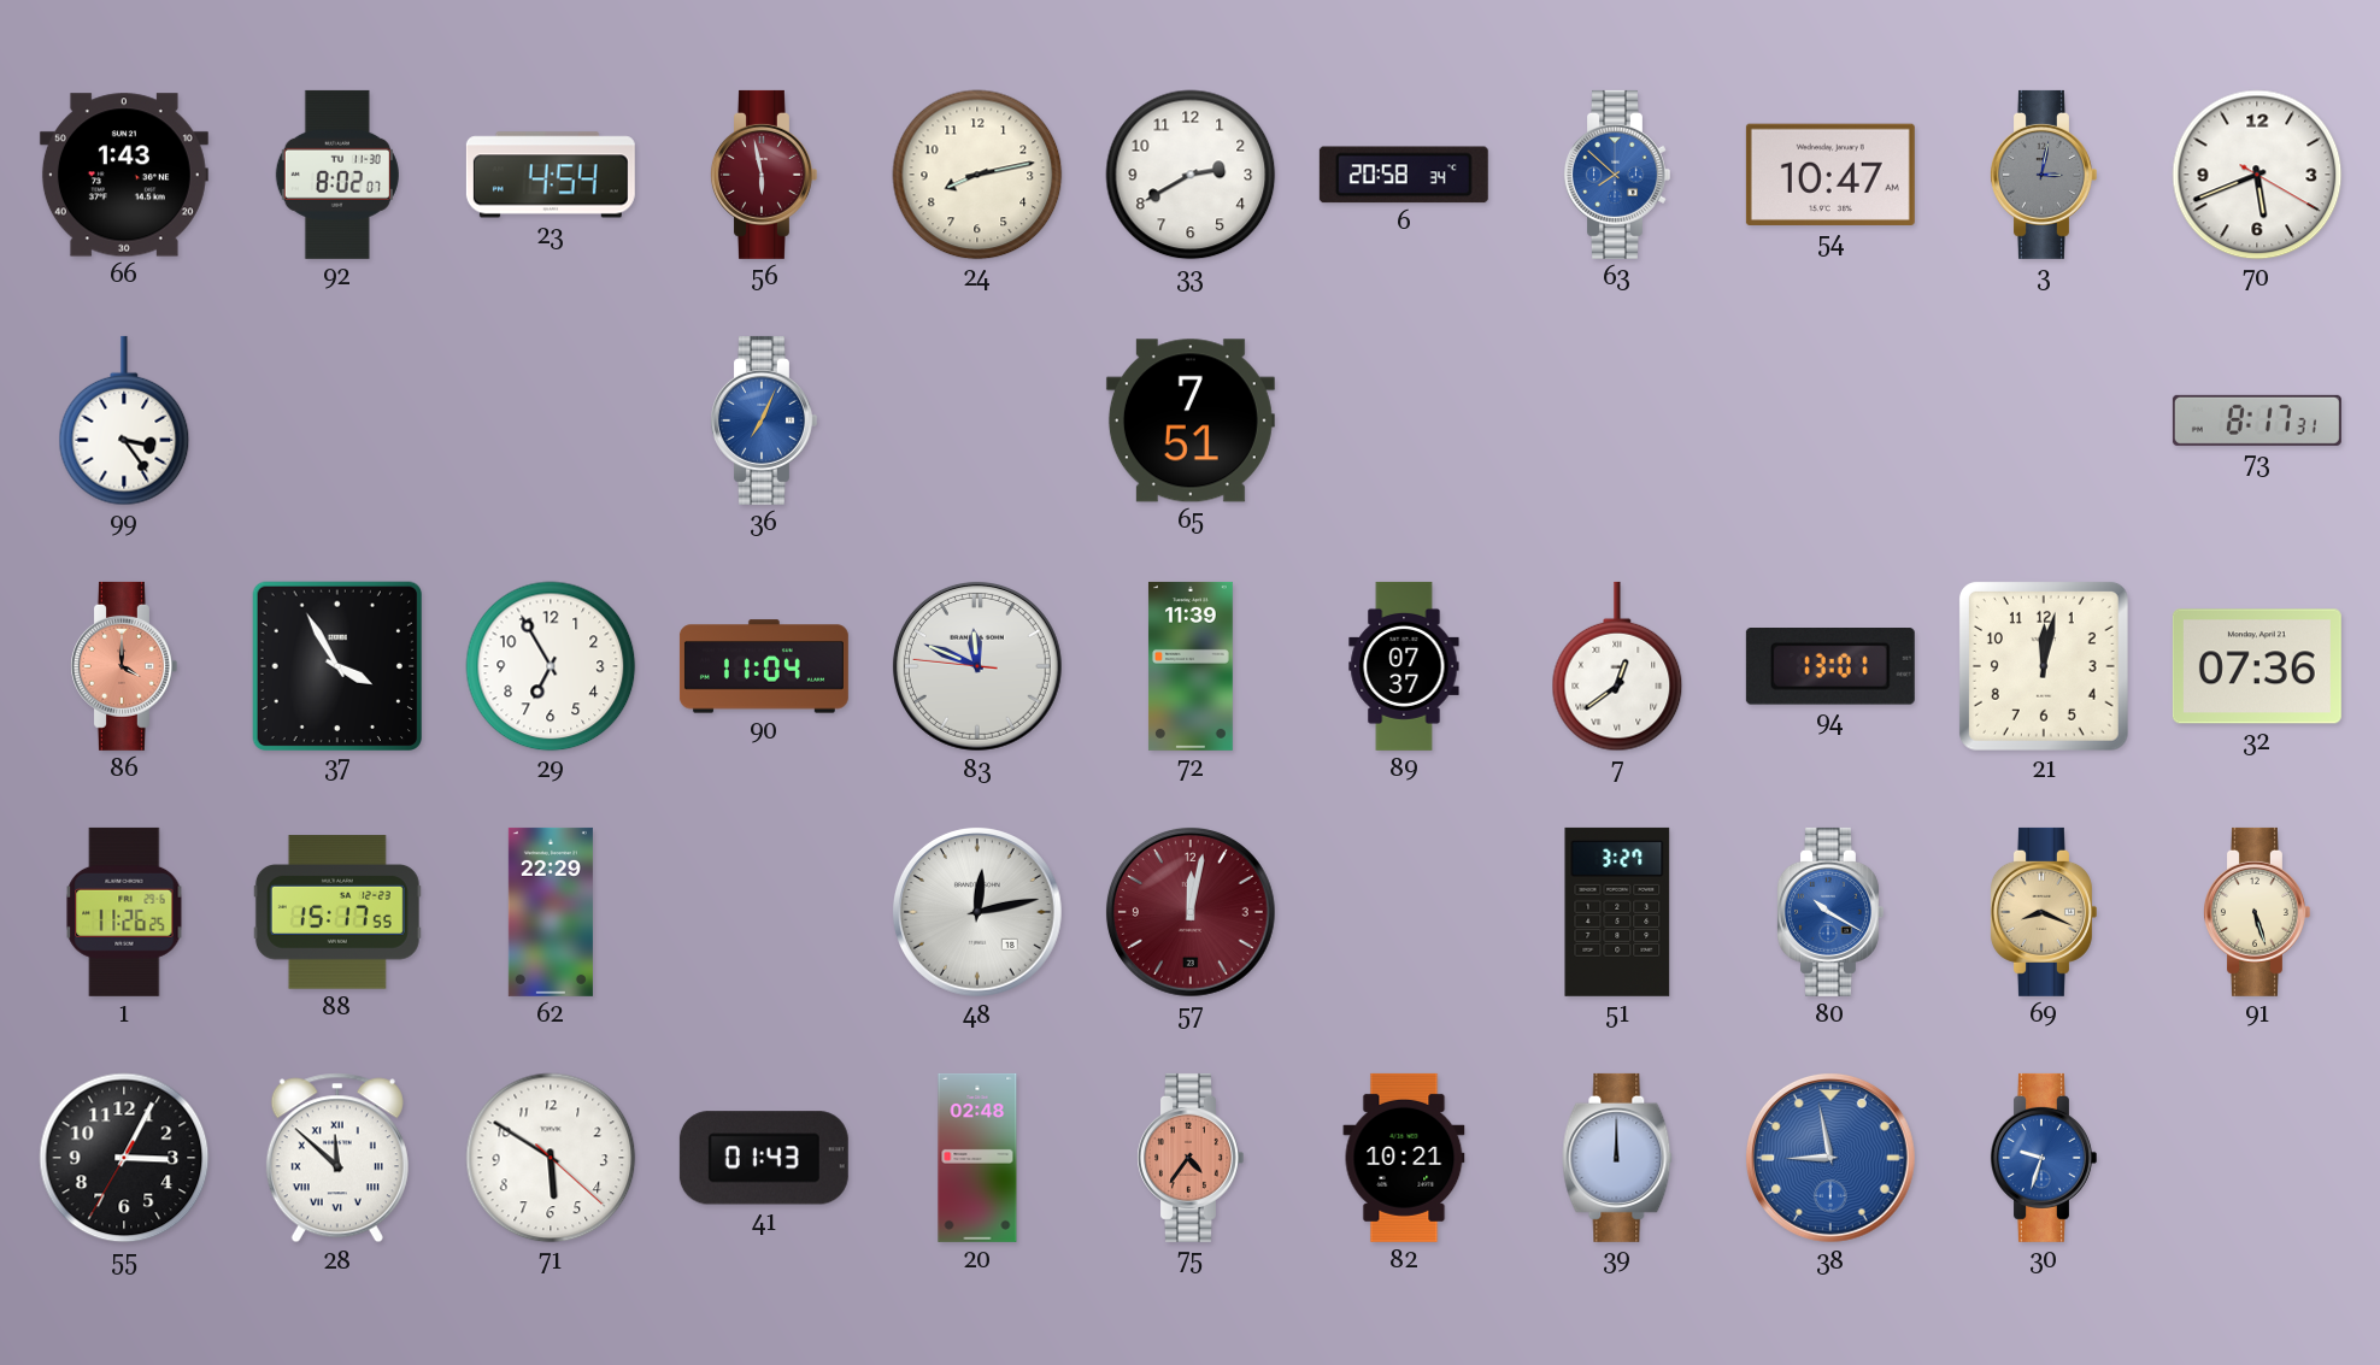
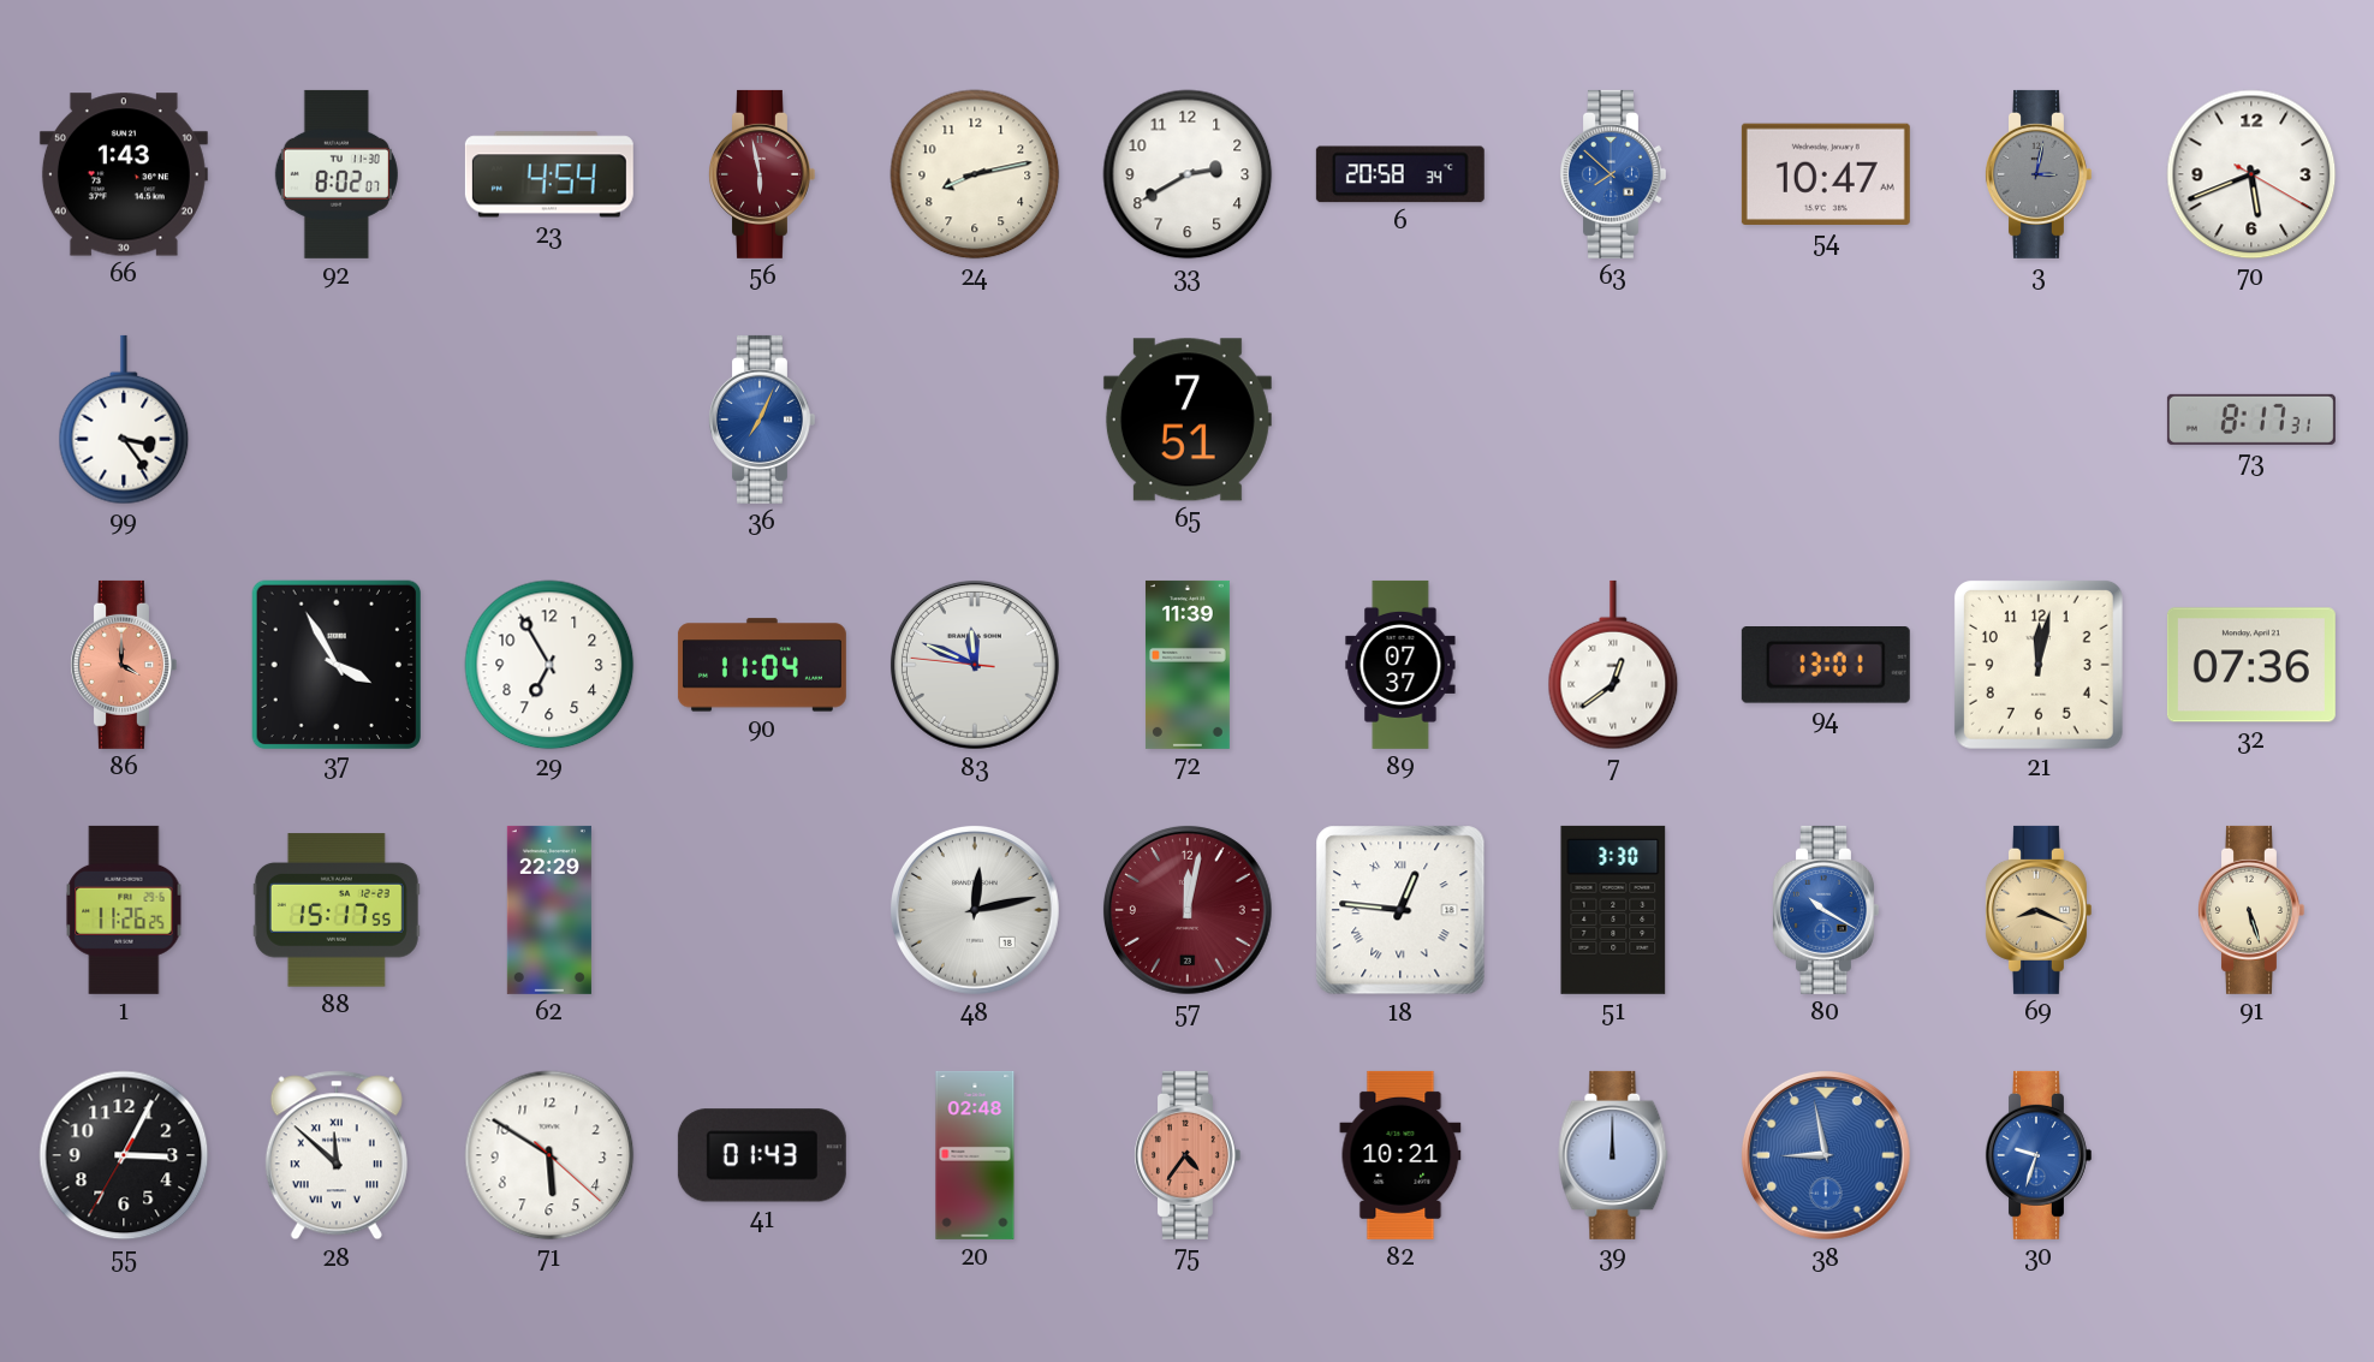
18: none -> 12:46 (1400, 910)
51: 3:27 -> 3:30 (1613, 910)
